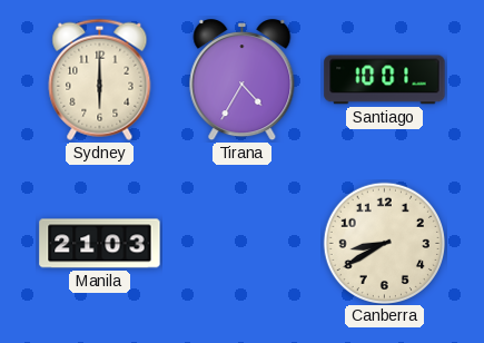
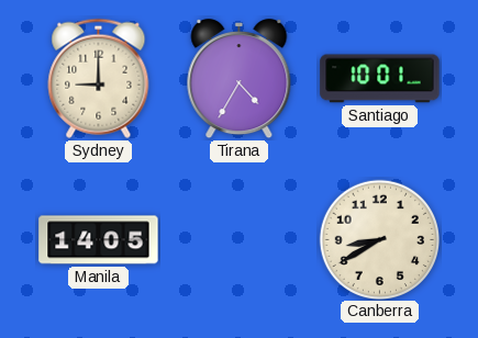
Sydney: 6:00 -> 9:00 (99, 78)
Manila: 21:03 -> 14:05 (99, 240)
